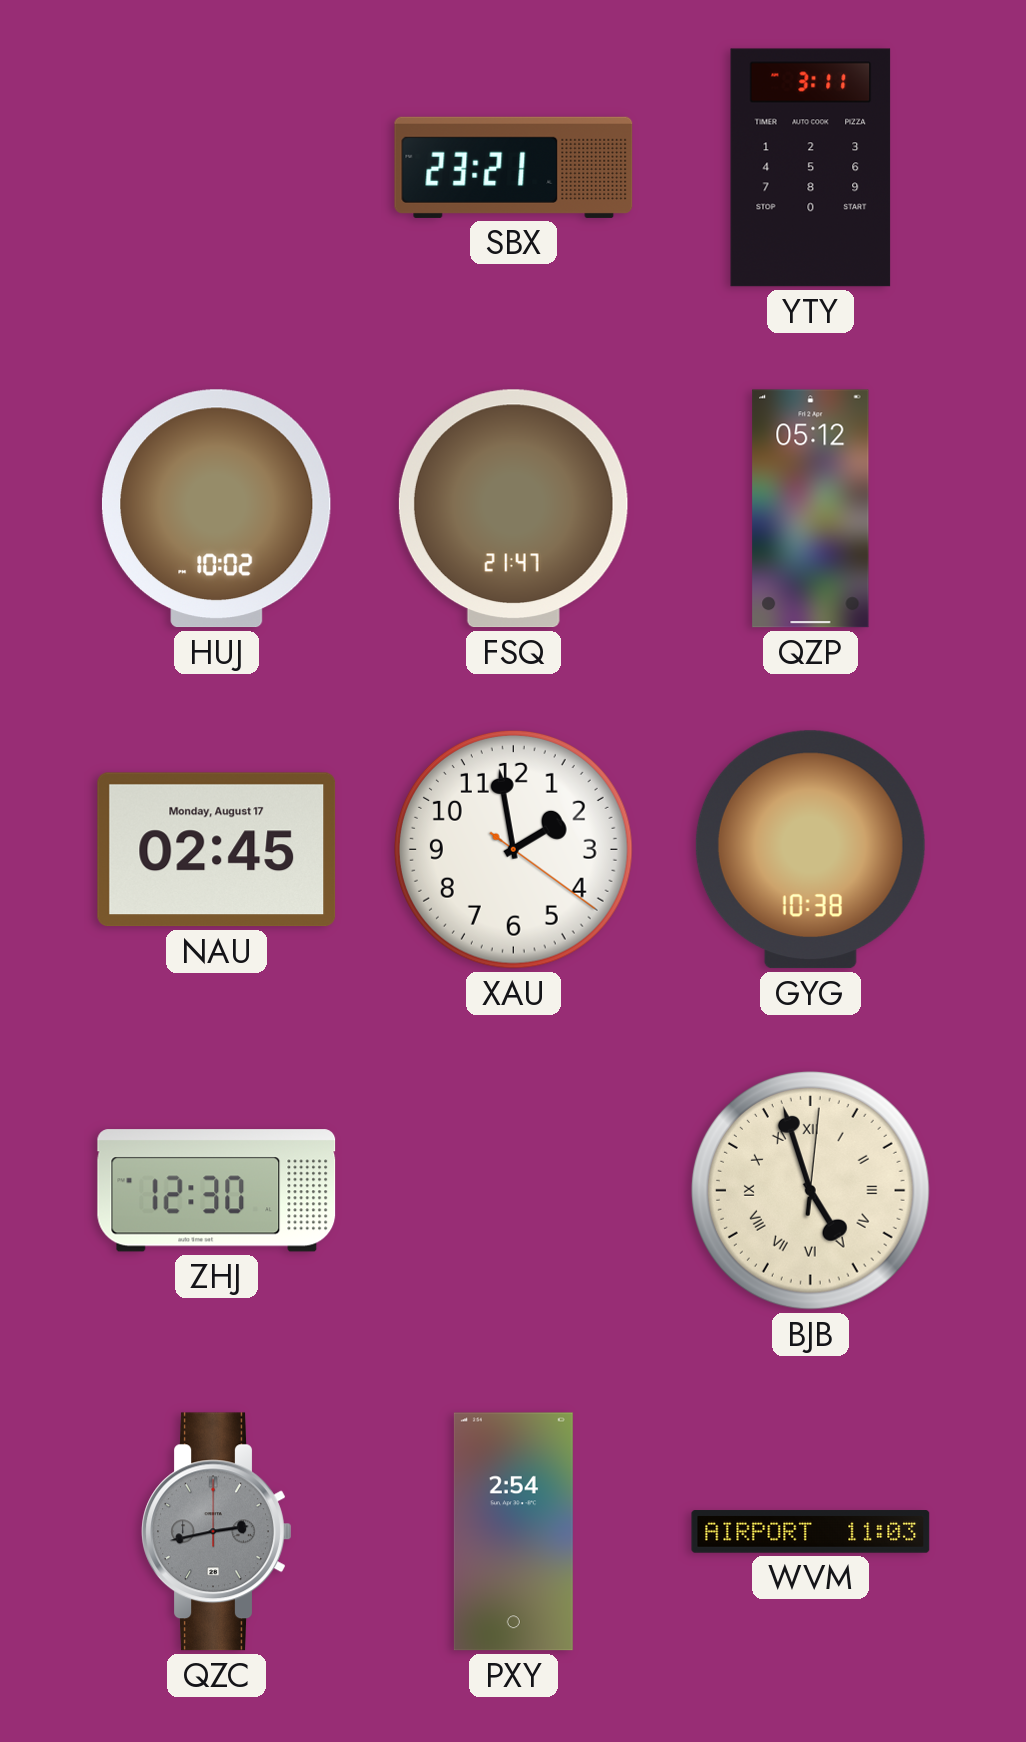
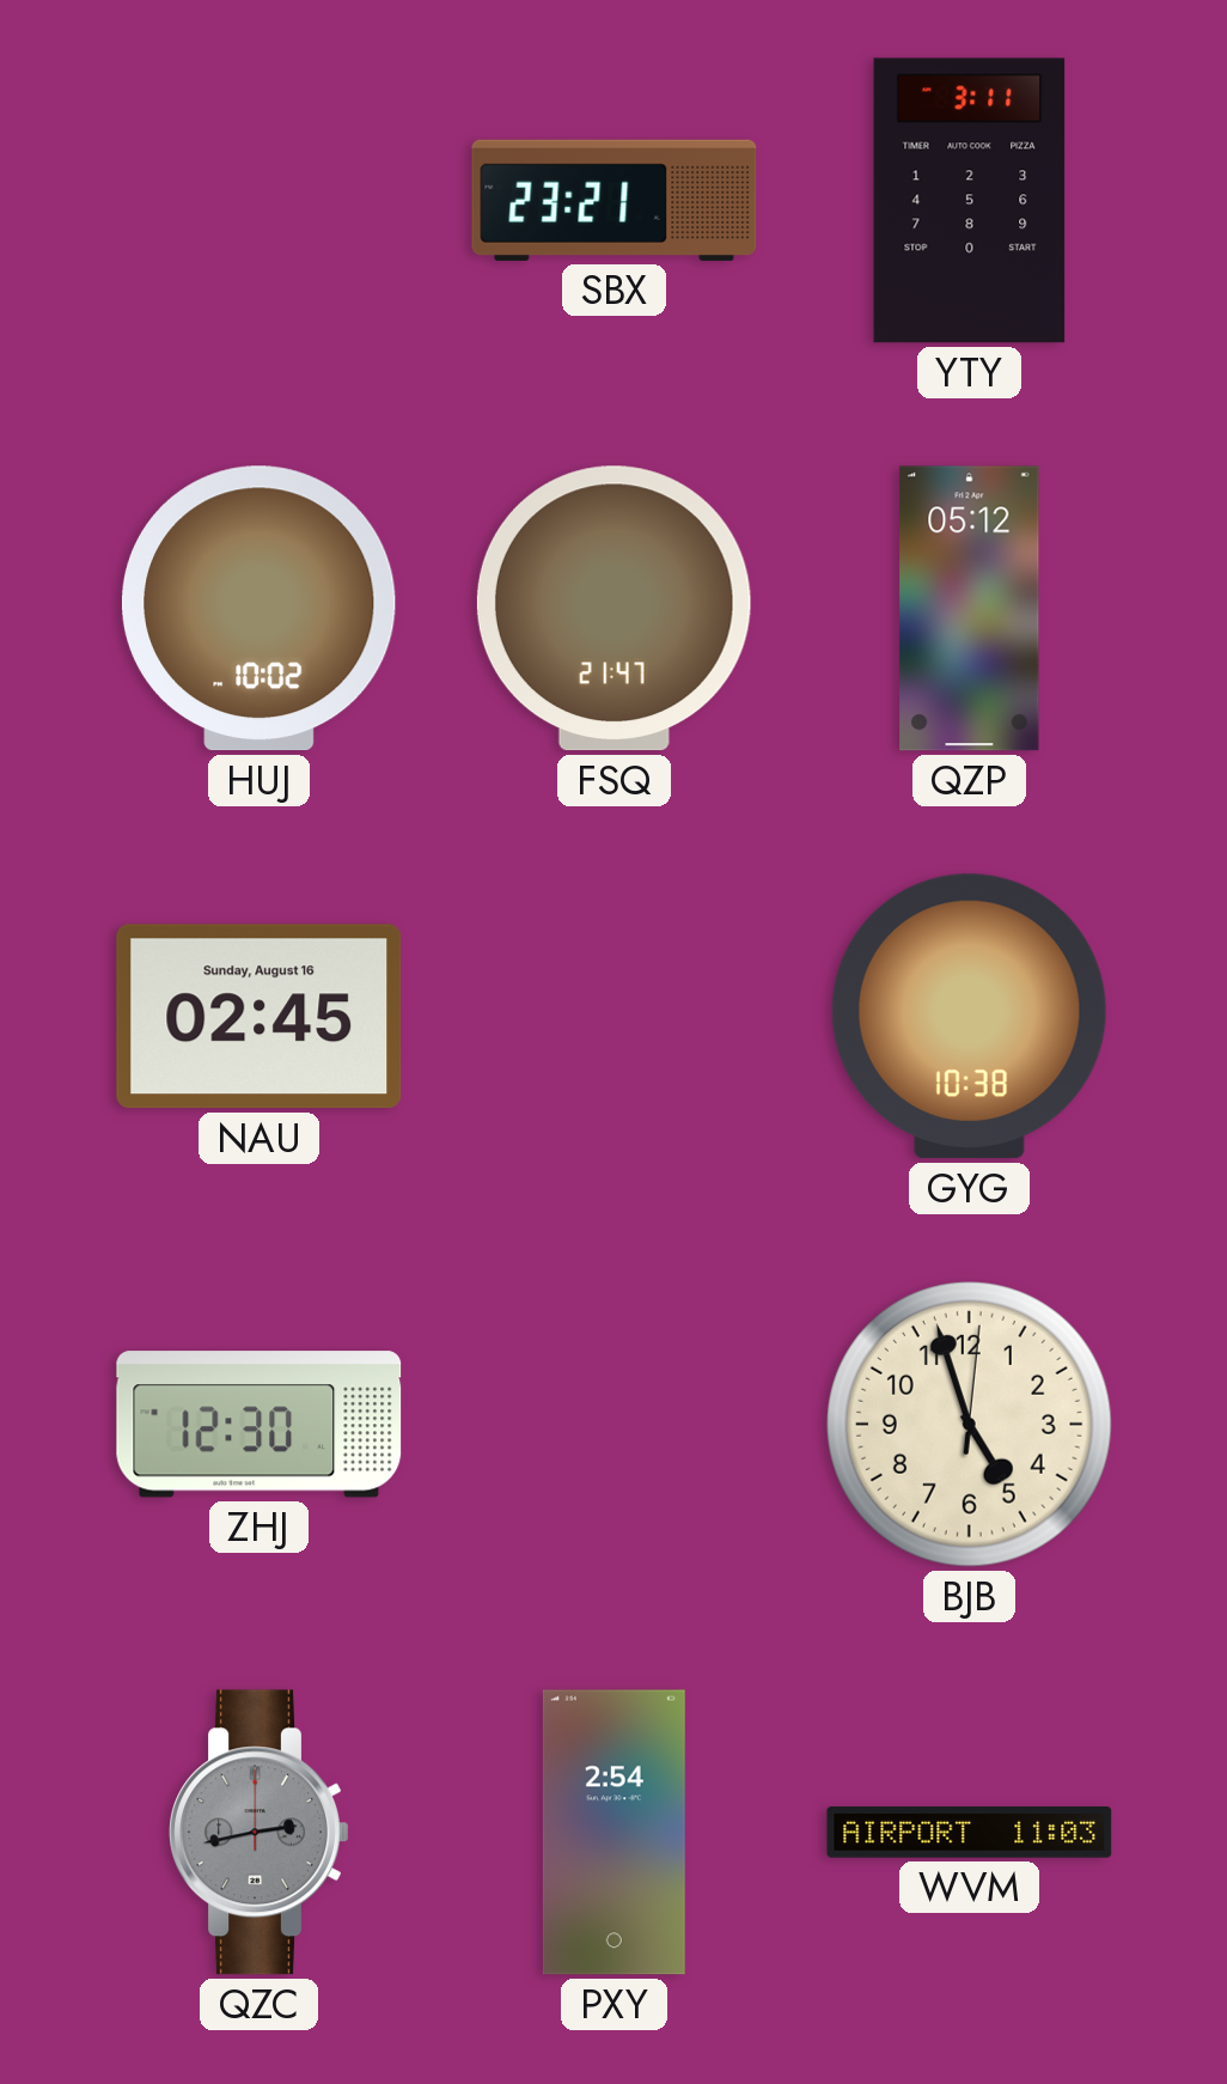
NAU date: Monday, August 17 -> Sunday, August 16 (260, 1017)
XAU: 1:58 -> none (513, 849)
BJB numerals: Roman -> Arabic (969, 1424)
